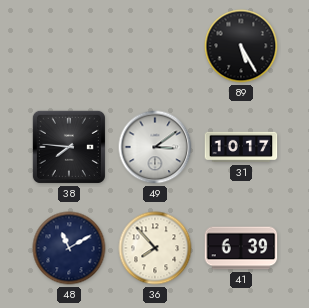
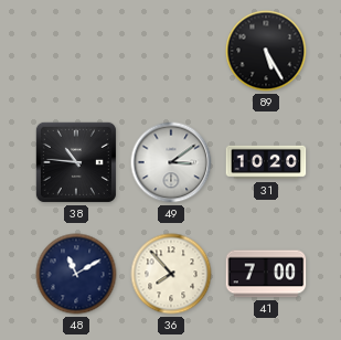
38: 7:46 -> 10:46 (76, 162)
31: 10:17 -> 10:20 (266, 162)
41: 6:39 -> 7:00 (266, 274)
